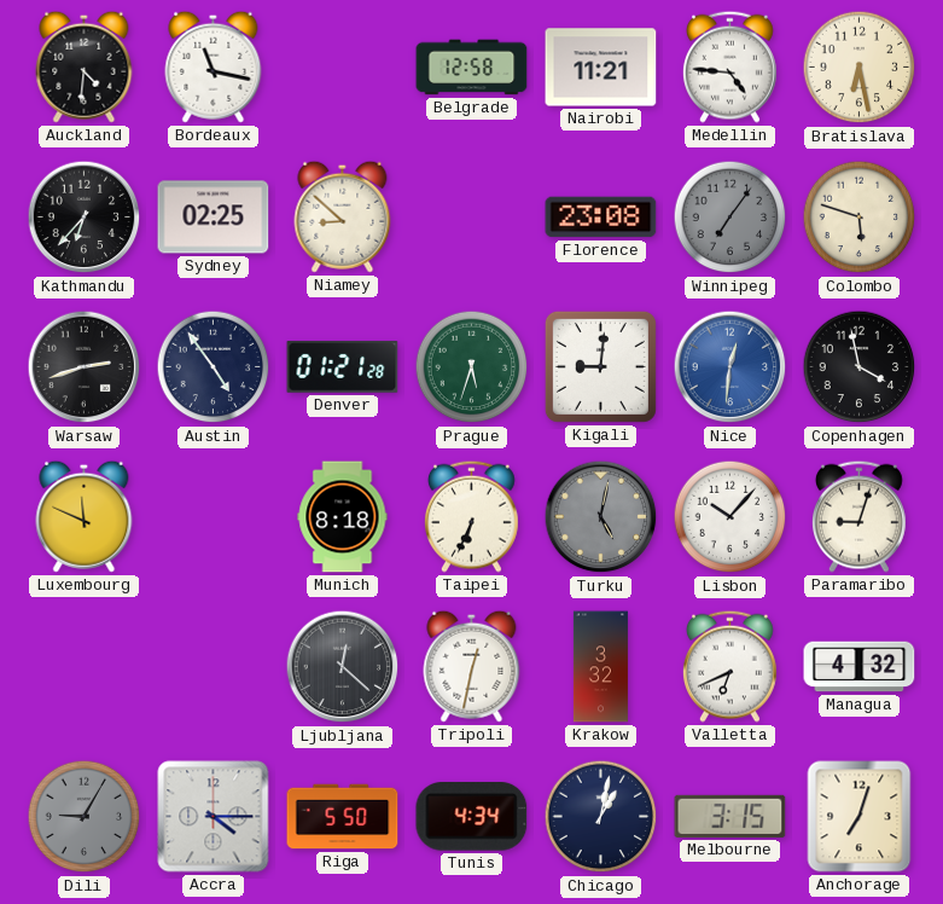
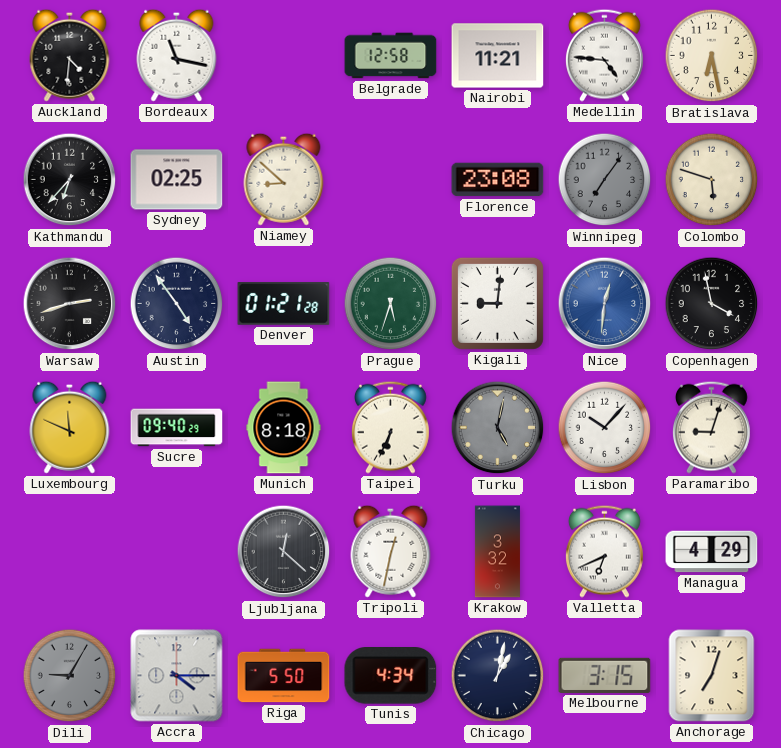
Sucre: none -> 09:40 (177, 428)
Managua: 4:32 -> 4:29 (712, 552)
